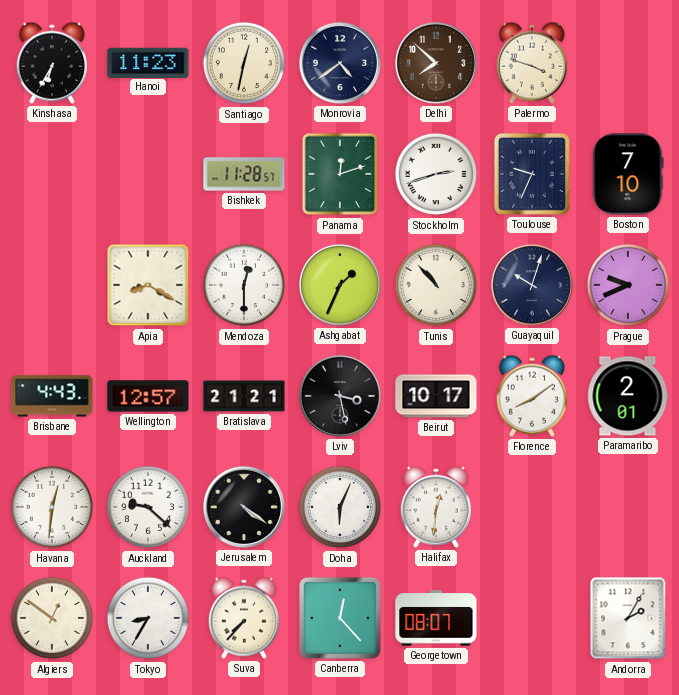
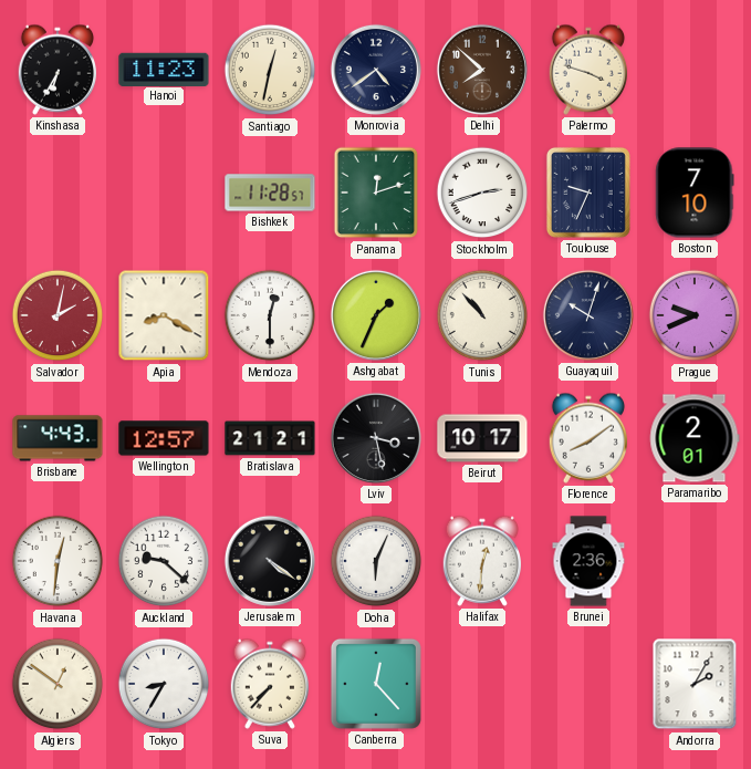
Salvador: none -> 2:02 (58, 315)
Brunei: none -> 2:36 (588, 561)
Georgetown: 08:07 -> none (436, 618)
